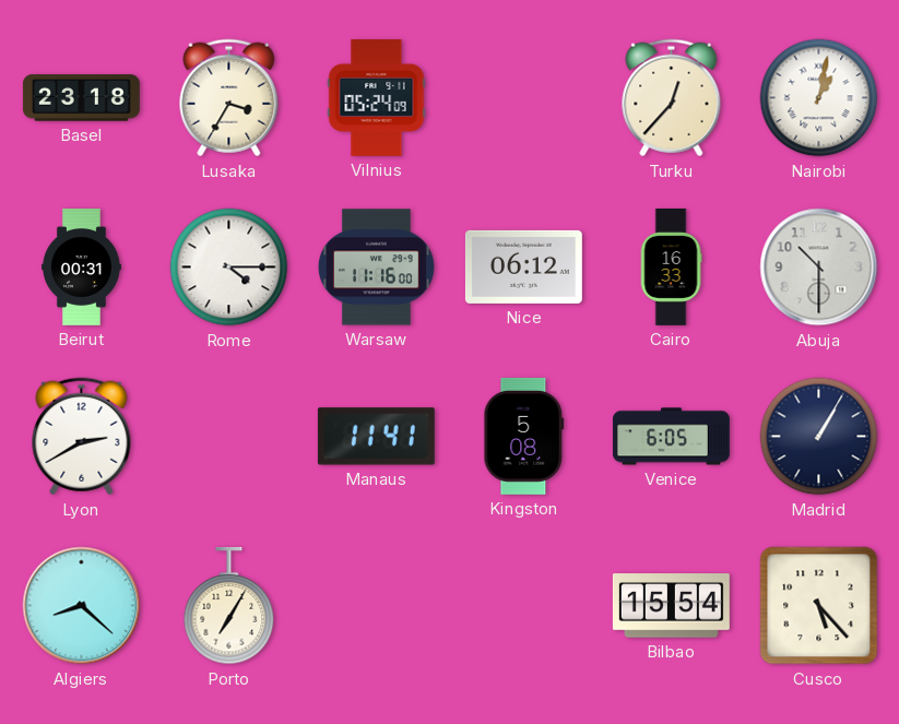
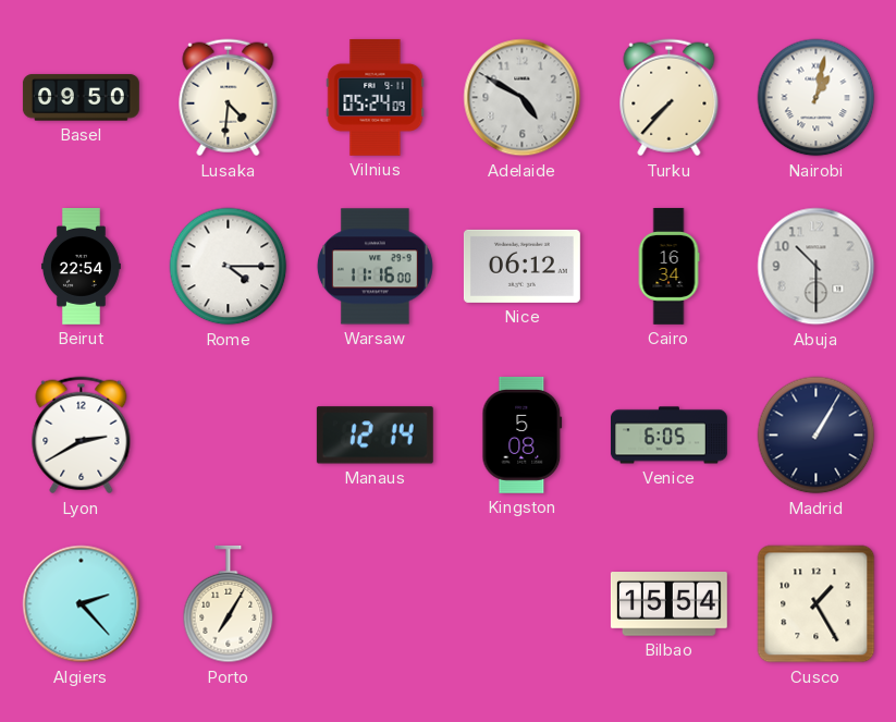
Basel: 23:18 -> 09:50 (81, 98)
Lusaka: 3:35 -> 4:31 (229, 98)
Adelaide: none -> 4:50 (523, 98)
Turku: 12:37 -> 7:37 (670, 98)
Beirut: 00:31 -> 22:54 (81, 267)
Cairo: 16:33 -> 16:34 (668, 266)
Manaus: 11:41 -> 12:14 (375, 436)
Algiers: 8:22 -> 2:23 (82, 604)
Cusco: 5:23 -> 1:25 (817, 604)
